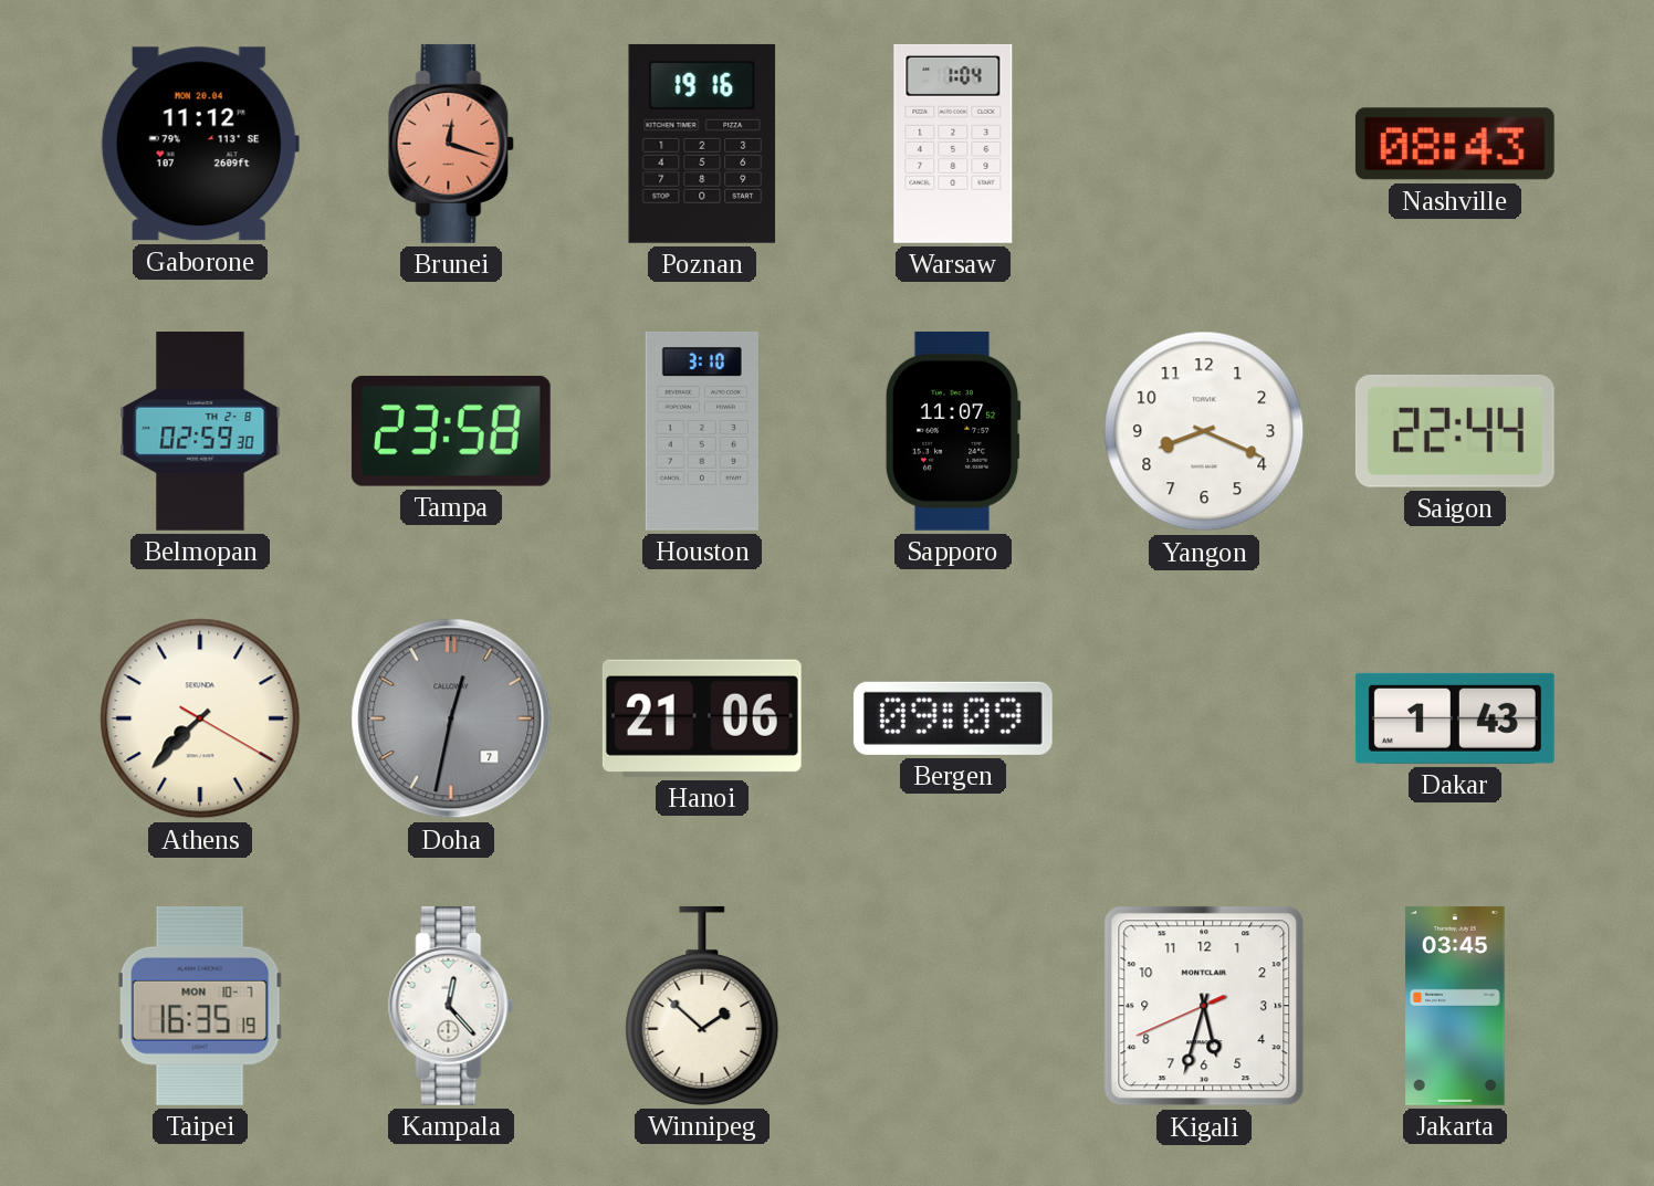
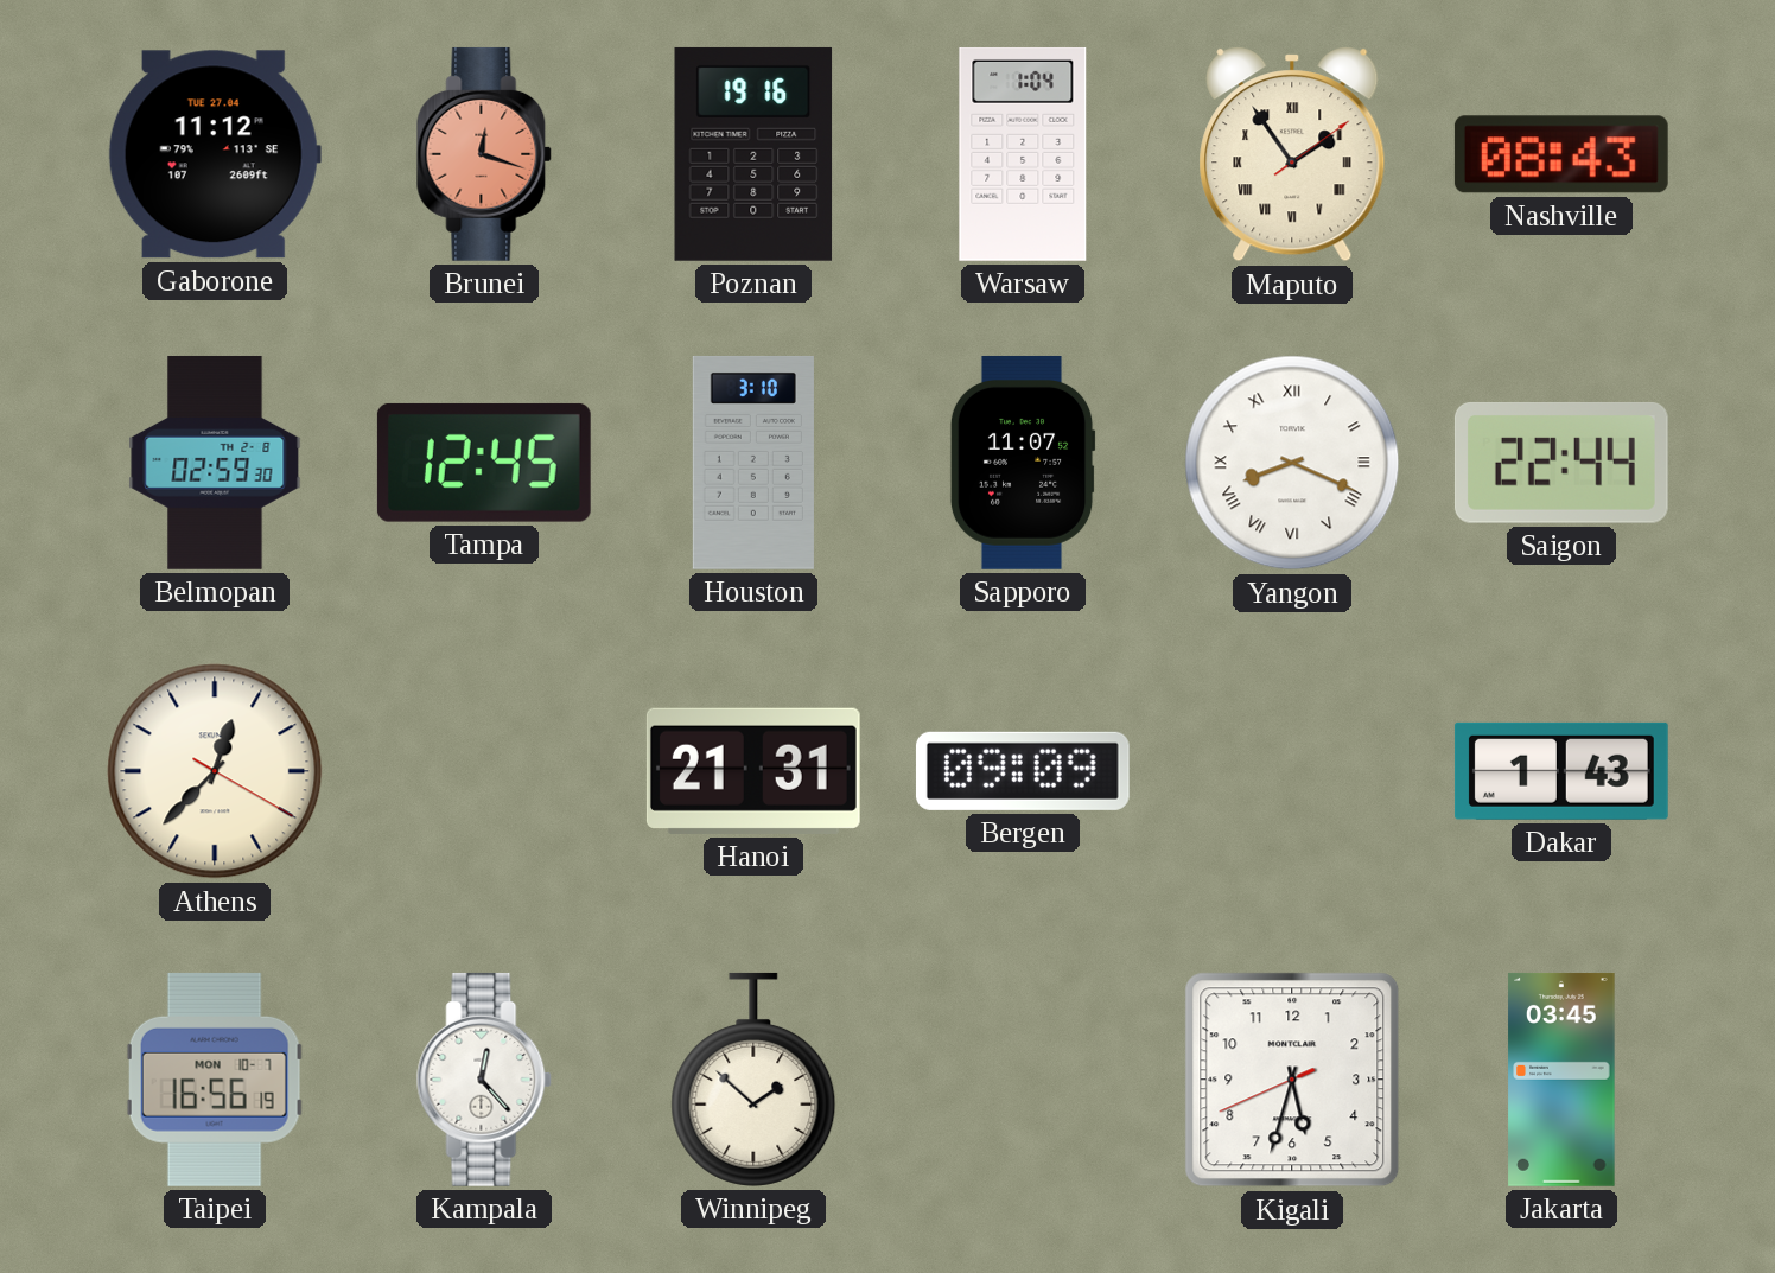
Gaborone date: MON 20.04 -> TUE 27.04 (215, 154)
Maputo: none -> 1:54 (1292, 155)
Tampa: 23:58 -> 12:45 (484, 463)
Yangon numerals: Arabic -> Roman (1292, 463)
Athens: 7:37 -> 12:37 (215, 771)
Doha: 12:32 -> none (451, 718)
Hanoi: 21:06 -> 21:31 (753, 771)
Taipei: 16:35 -> 16:56 (215, 1080)
